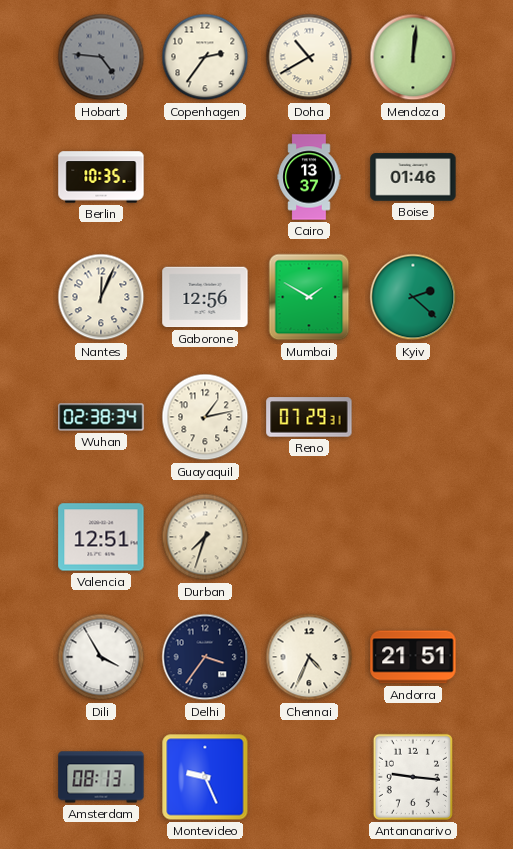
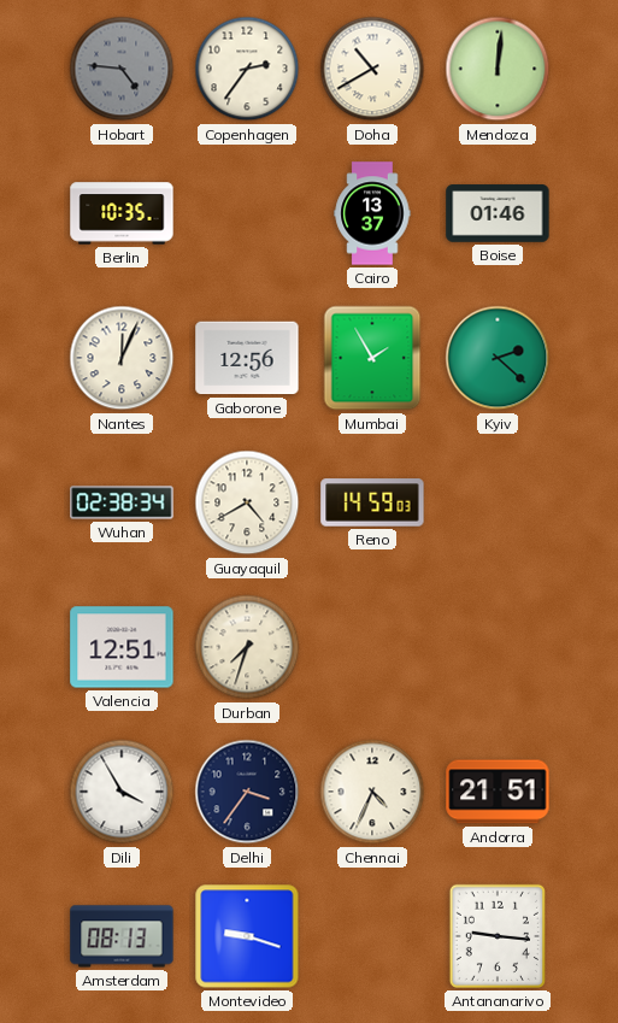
Mumbai: 1:50 -> 1:55 (372, 358)
Guayaquil: 1:13 -> 4:40 (247, 502)
Reno: 07:29 -> 14:59 (372, 502)
Montevideo: 9:26 -> 9:18 (247, 936)
